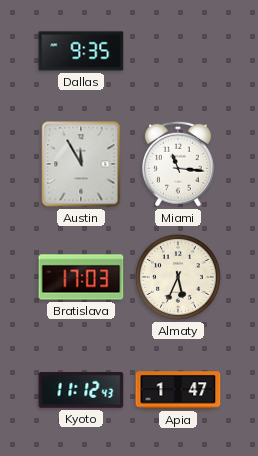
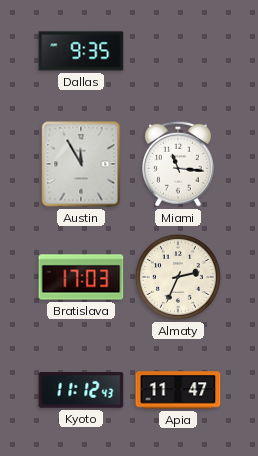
Almaty: 5:34 -> 2:34 (178, 277)
Apia: 1:47 -> 11:47 (178, 390)
